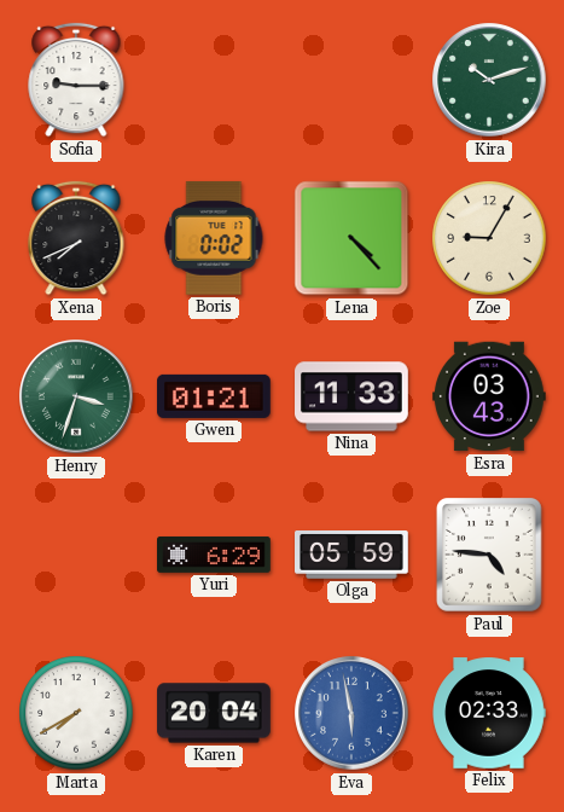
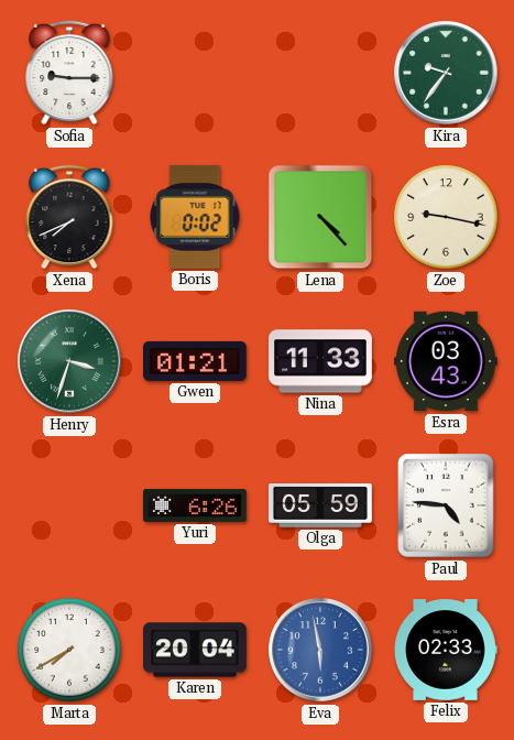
Kira: 10:12 -> 9:36 (446, 73)
Zoe: 9:05 -> 9:17 (446, 217)
Yuri: 6:29 -> 6:26 (196, 505)
